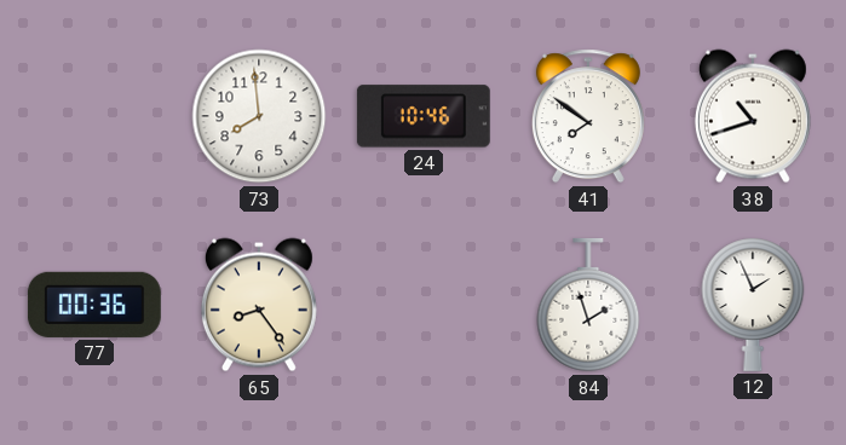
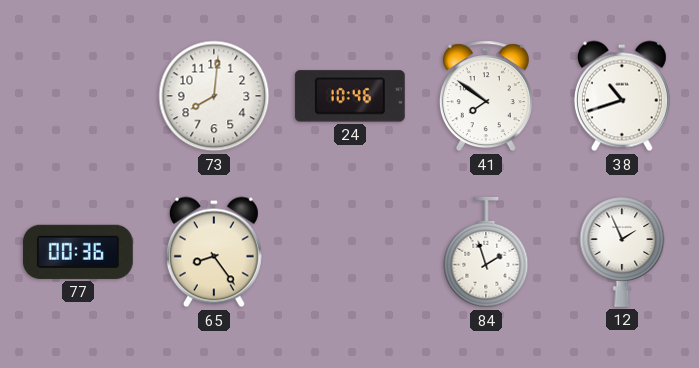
73: 7:59 -> 8:01 (214, 96)
